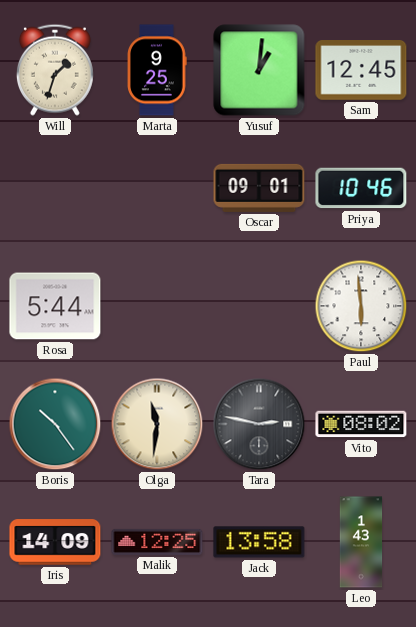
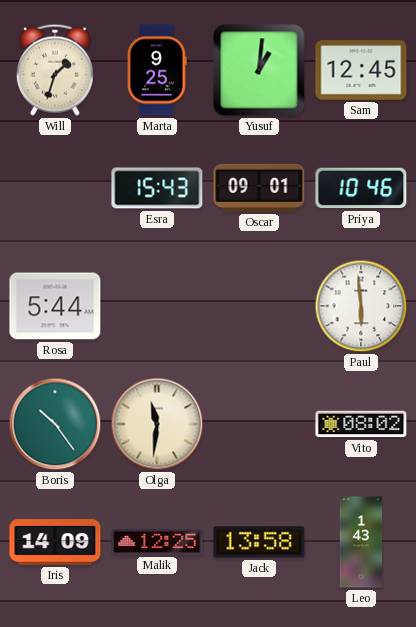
Esra: none -> 15:43 (157, 188)
Tara: 2:47 -> none (259, 424)
